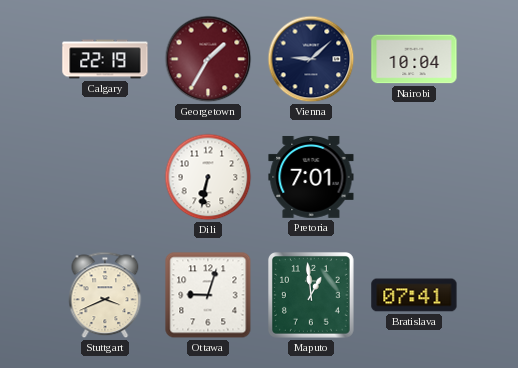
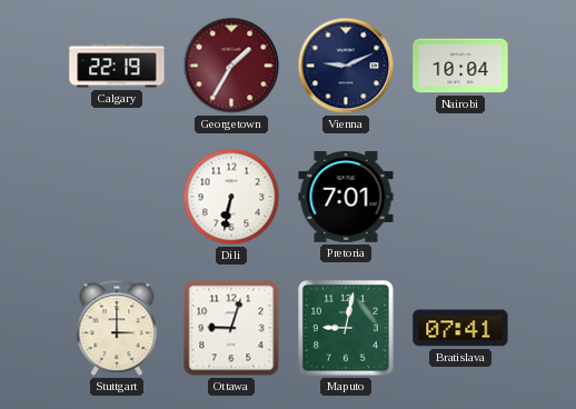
Vienna: 9:08 -> 9:11 (346, 66)
Stuttgart: 3:41 -> 3:00 (117, 328)
Maputo: 12:59 -> 9:02 (347, 329)
